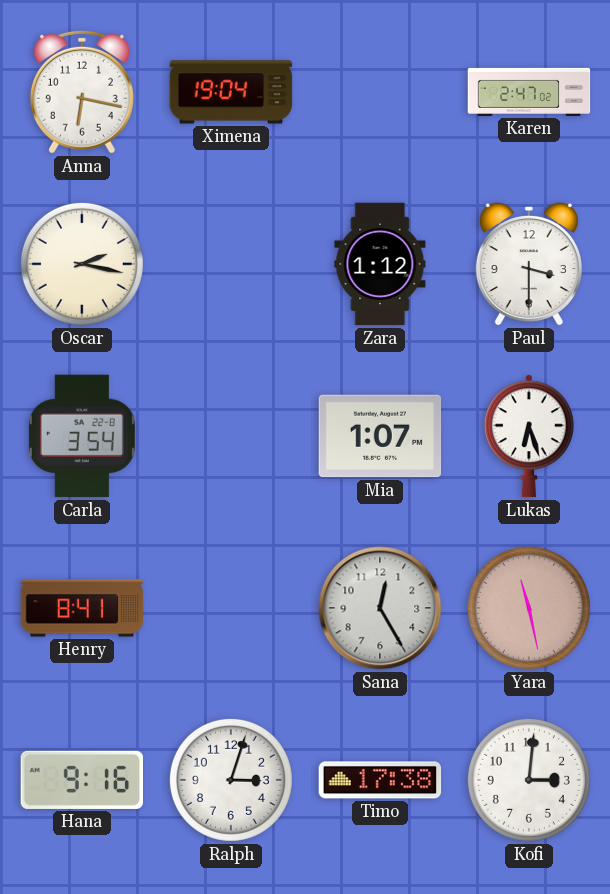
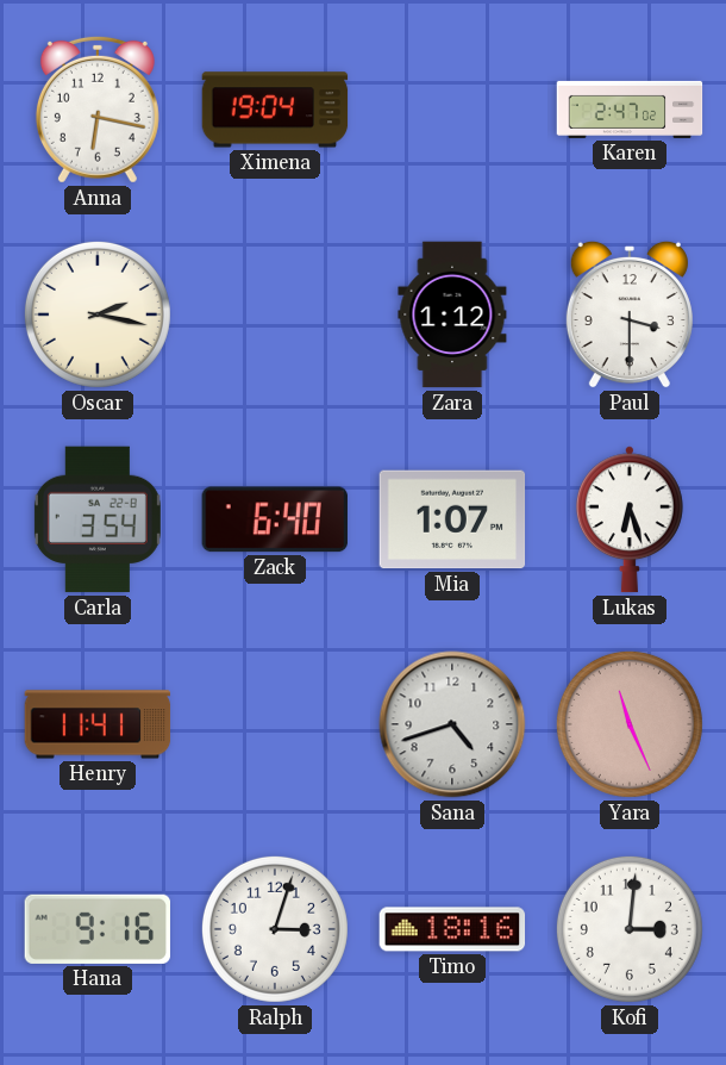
Zack: none -> 6:40 (275, 519)
Henry: 8:41 -> 11:41 (98, 724)
Sana: 12:25 -> 4:42 (452, 724)
Yara: 11:28 -> 11:26 (630, 724)
Timo: 17:38 -> 18:16 (452, 929)
